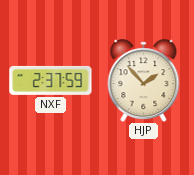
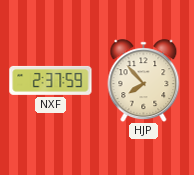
HJP: 1:53 -> 7:53 (144, 81)
